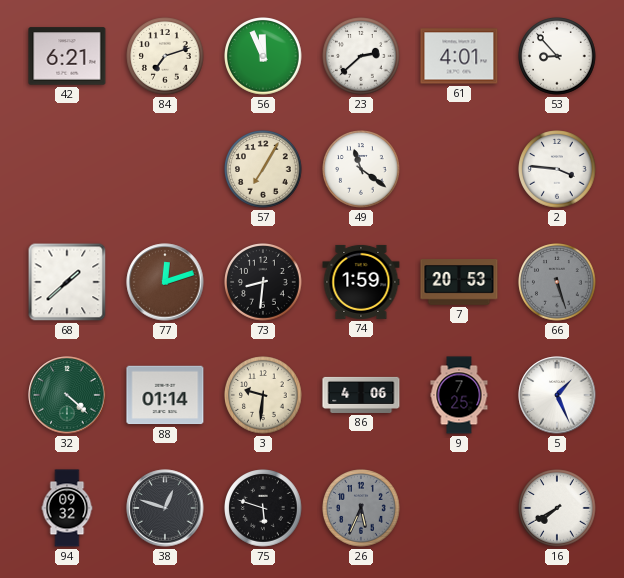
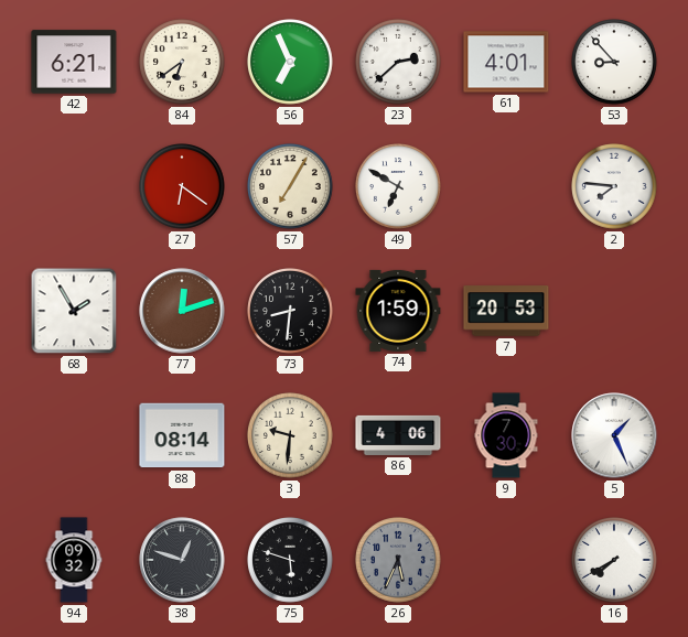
84: 7:12 -> 6:39 (182, 62)
56: 11:56 -> 6:56 (290, 62)
27: none -> 6:21 (182, 186)
49: 11:21 -> 6:50 (398, 186)
2: 3:46 -> 7:46 (614, 186)
68: 1:38 -> 1:55 (74, 311)
66: 5:27 -> none (557, 282)
32: 4:22 -> none (67, 395)
88: 01:14 -> 08:14 (182, 435)
9: 7:25 -> 7:30 (506, 435)
